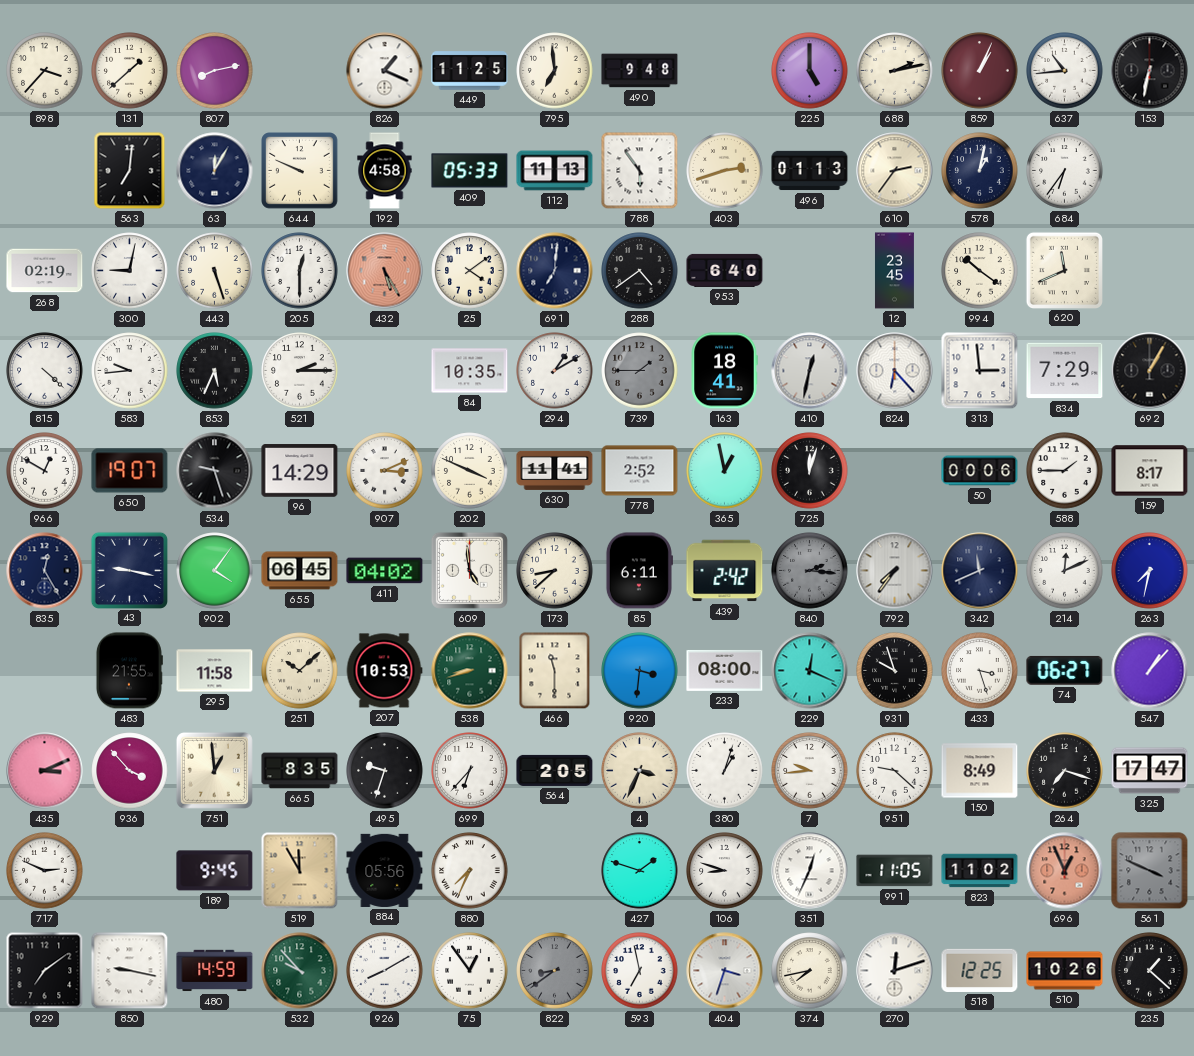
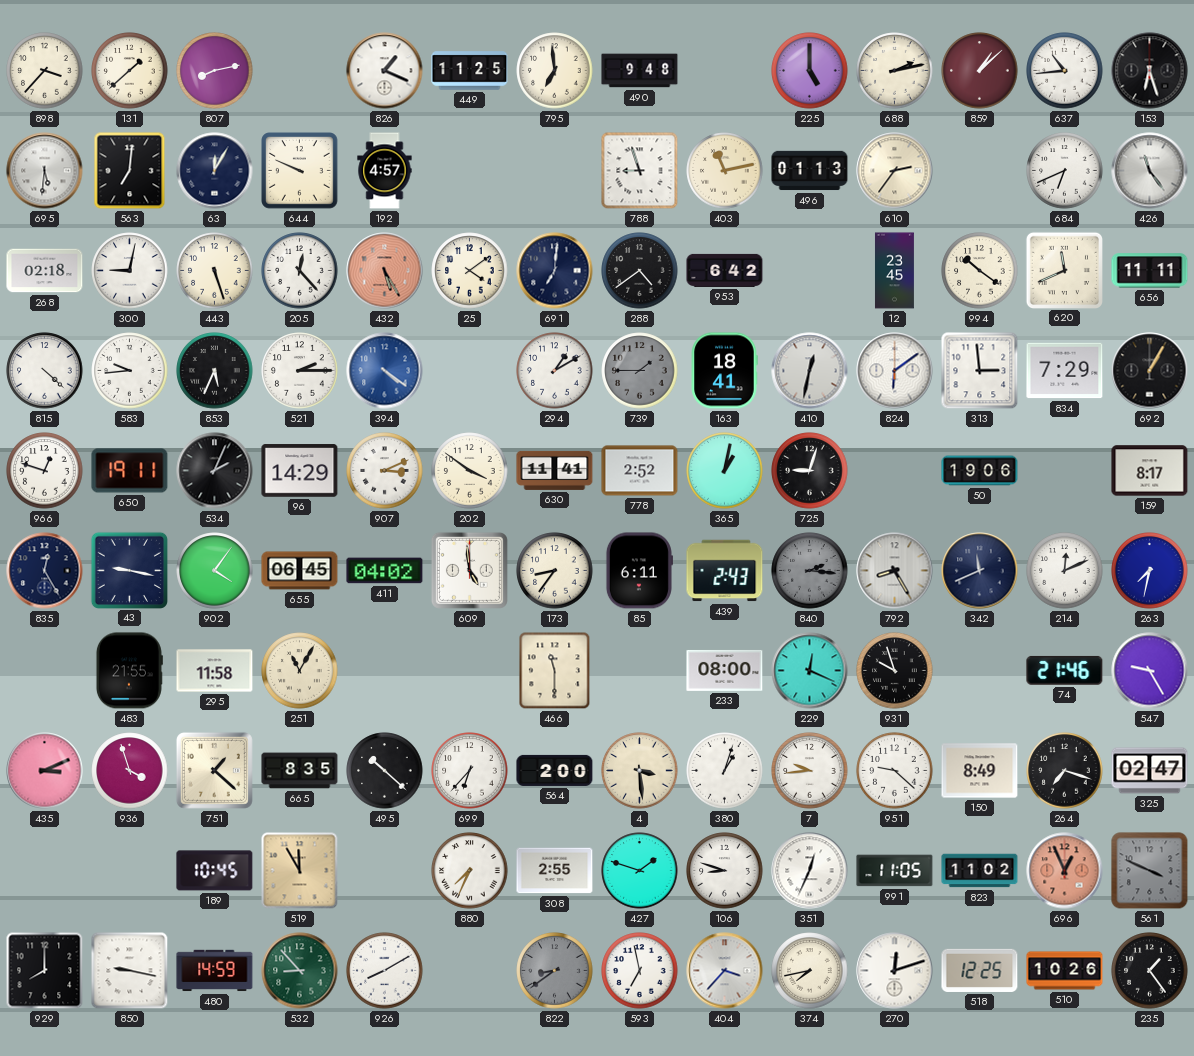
859: 1:04 -> 1:08 (980, 71)
153: 6:32 -> 6:27 (1150, 71)
695: none -> 5:31 (45, 171)
192: 4:58 -> 4:57 (385, 171)
409: 05:33 -> none (470, 171)
112: 11:13 -> none (555, 171)
788: 5:54 -> 8:57 (640, 171)
403: 2:42 -> 11:13 (725, 171)
578: 1:02 -> none (980, 171)
684: 6:36 -> 6:41 (1065, 171)
426: none -> 11:24 (1150, 171)
268: 02:19 -> 02:18 (45, 271)
205: 12:30 -> 12:23 (300, 271)
953: 6:40 -> 6:42 (725, 270)
656: none -> 11:11 (1150, 271)
394: none -> 4:21 (385, 371)
84: 10:35 -> none (470, 371)
824: 6:23 -> 6:09 (895, 371)
966: 12:50 -> 12:48 (45, 471)
650: 19:07 -> 19:11 (130, 471)
534: 9:27 -> 2:04 (215, 471)
202: 3:49 -> 3:51 (470, 471)
365: 12:58 -> 1:02 (725, 471)
725: 12:03 -> 9:03 (810, 471)
50: 00:06 -> 19:06 (980, 471)
588: 1:45 -> none (1065, 471)
173: 8:38 -> 8:36 (555, 571)
439: 2:42 -> 2:43 (725, 571)
792: 7:36 -> 8:25 (895, 571)
251: 10:08 -> 11:05 (300, 671)
207: 10:53 -> none (384, 671)
538: 8:42 -> none (470, 671)
920: 3:31 -> none (640, 671)
433: 3:27 -> none (980, 671)
74: 06:27 -> 21:46 (1065, 670)
547: 1:07 -> 9:25 (1150, 671)
936: 3:53 -> 3:57 (130, 771)
751: 12:59 -> 1:22 (214, 770)
495: 9:33 -> 10:22 (385, 771)
564: 2:05 -> 2:00 (555, 770)
4: 3:34 -> 3:29 (640, 771)
325: 17:47 -> 02:47 (1150, 771)
717: 2:49 -> none (45, 871)
189: 9:45 -> 10:45 (215, 871)
884: 05:56 -> none (385, 870)
308: none -> 2:55 (555, 871)
929: 7:09 -> 8:00 (45, 971)
532: 9:53 -> 8:53 (300, 971)
75: 12:54 -> none (470, 971)
404: 3:33 -> 3:37 (725, 971)
235: 1:22 -> 1:24 (1150, 971)
